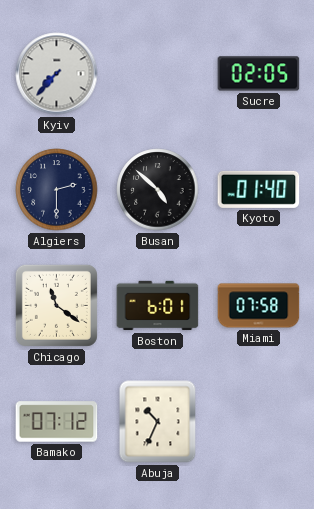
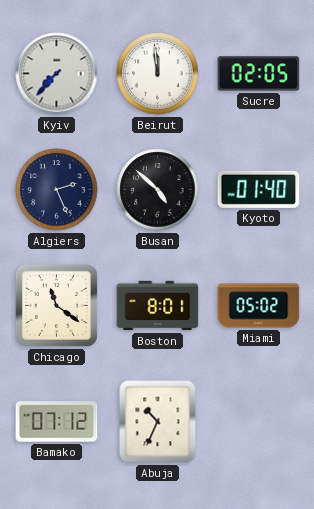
Beirut: none -> 11:59 (158, 74)
Algiers: 2:30 -> 2:26 (57, 190)
Boston: 6:01 -> 8:01 (158, 306)
Miami: 07:58 -> 05:02 (259, 306)
